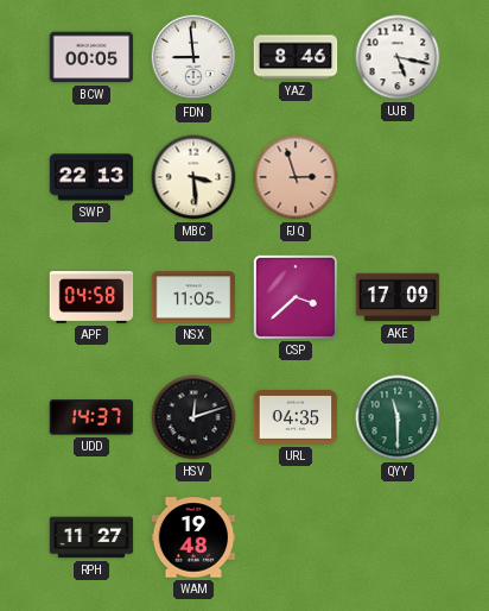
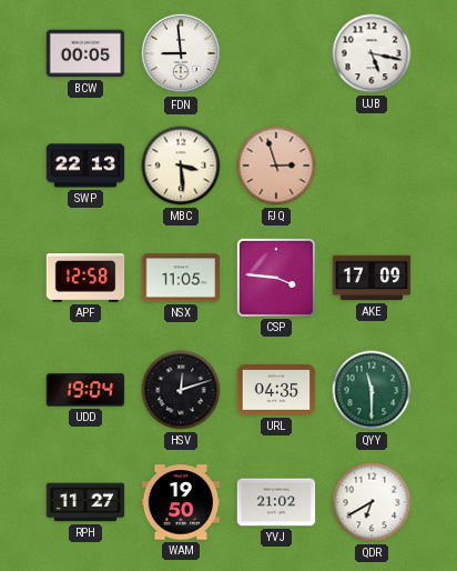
YAZ: 8:46 -> none (296, 57)
APF: 04:58 -> 12:58 (85, 279)
CSP: 3:38 -> 3:46 (275, 277)
UDD: 14:37 -> 19:04 (85, 390)
WAM: 19:48 -> 19:50 (181, 502)
YVJ: none -> 21:02 (276, 502)
QDR: none -> 6:40 (372, 502)
